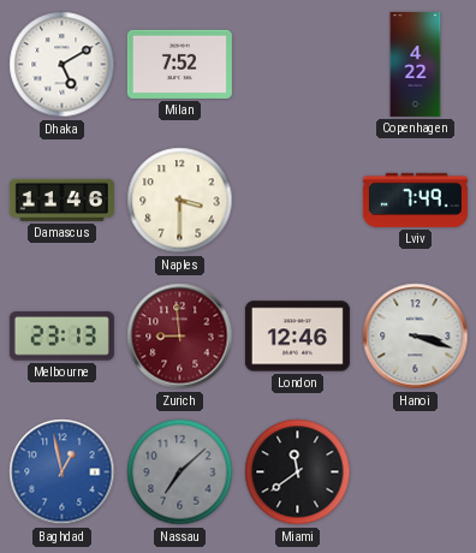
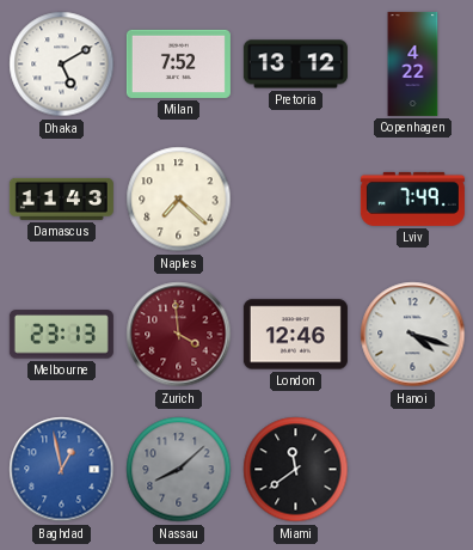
Pretoria: none -> 13:12 (295, 65)
Damascus: 11:46 -> 11:43 (61, 198)
Naples: 3:30 -> 7:22 (179, 200)
Zurich: 8:59 -> 3:59 (179, 335)
Hanoi: 3:18 -> 4:18 (413, 335)
Nassau: 7:08 -> 8:08 (179, 470)
